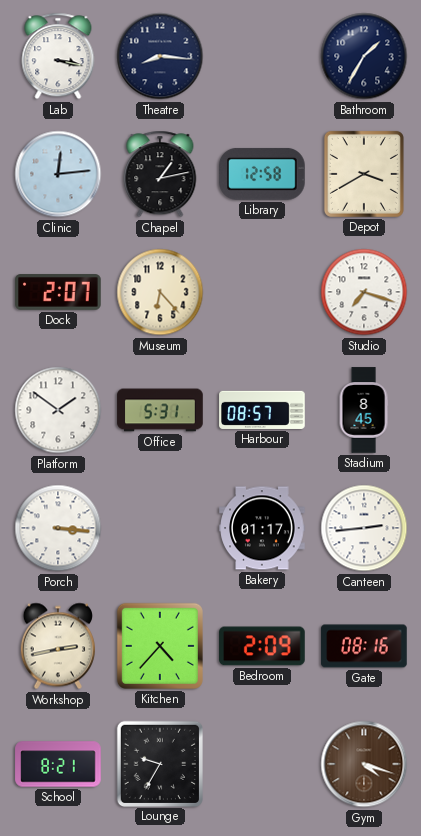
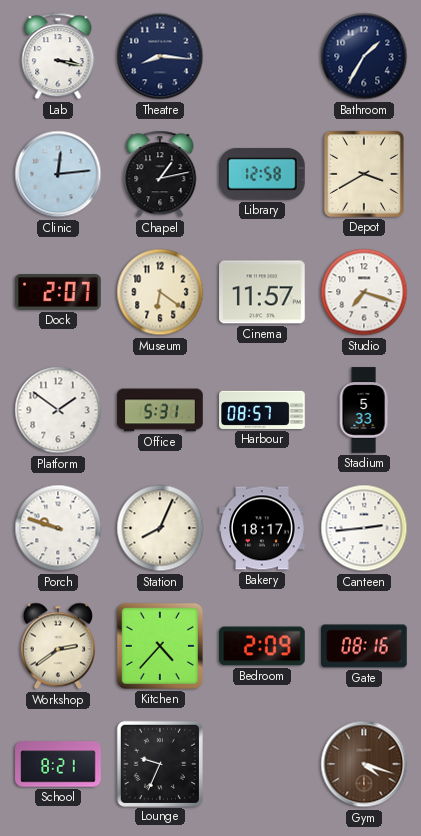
Museum: 6:23 -> 6:21 (160, 292)
Cinema: none -> 11:57 (262, 292)
Stadium: 8:45 -> 5:33 (364, 410)
Porch: 3:16 -> 9:48 (58, 528)
Station: none -> 8:04 (160, 528)
Bakery: 01:17 -> 18:17 (262, 528)
Workshop: 2:43 -> 2:39 (58, 646)
Lounge: 9:35 -> 9:34 (159, 763)
